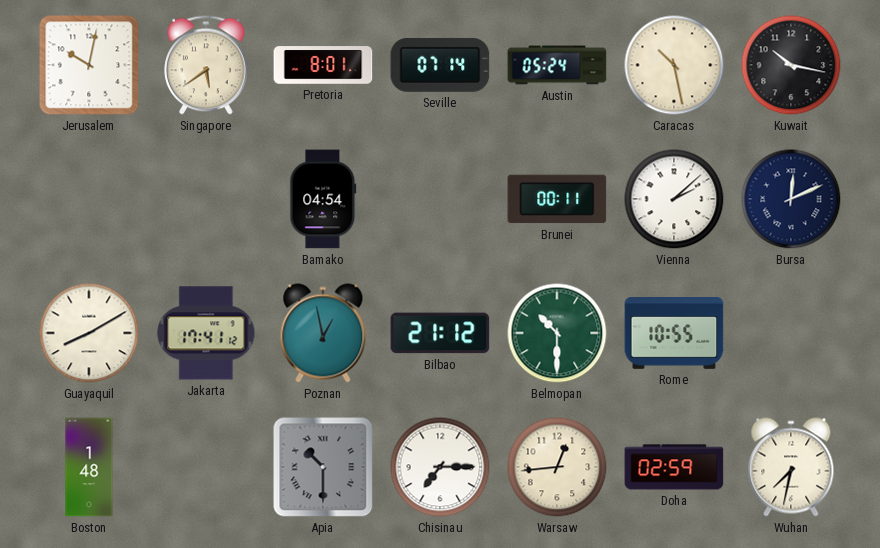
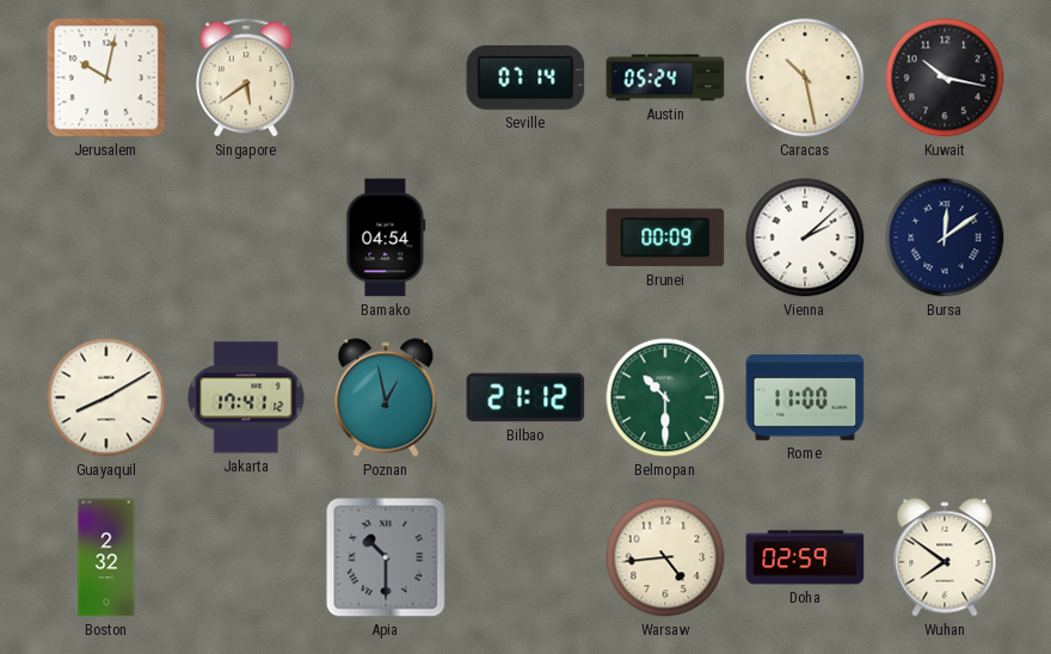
Pretoria: 8:01 -> none (323, 65)
Brunei: 00:11 -> 00:09 (665, 237)
Bursa: 12:11 -> 12:09 (945, 237)
Rome: 10:55 -> 11:00 (805, 399)
Boston: 1:48 -> 2:32 (106, 557)
Chisinau: 7:15 -> none (440, 467)
Warsaw: 12:44 -> 4:44 (665, 557)
Wuhan: 7:32 -> 7:51 (945, 557)
